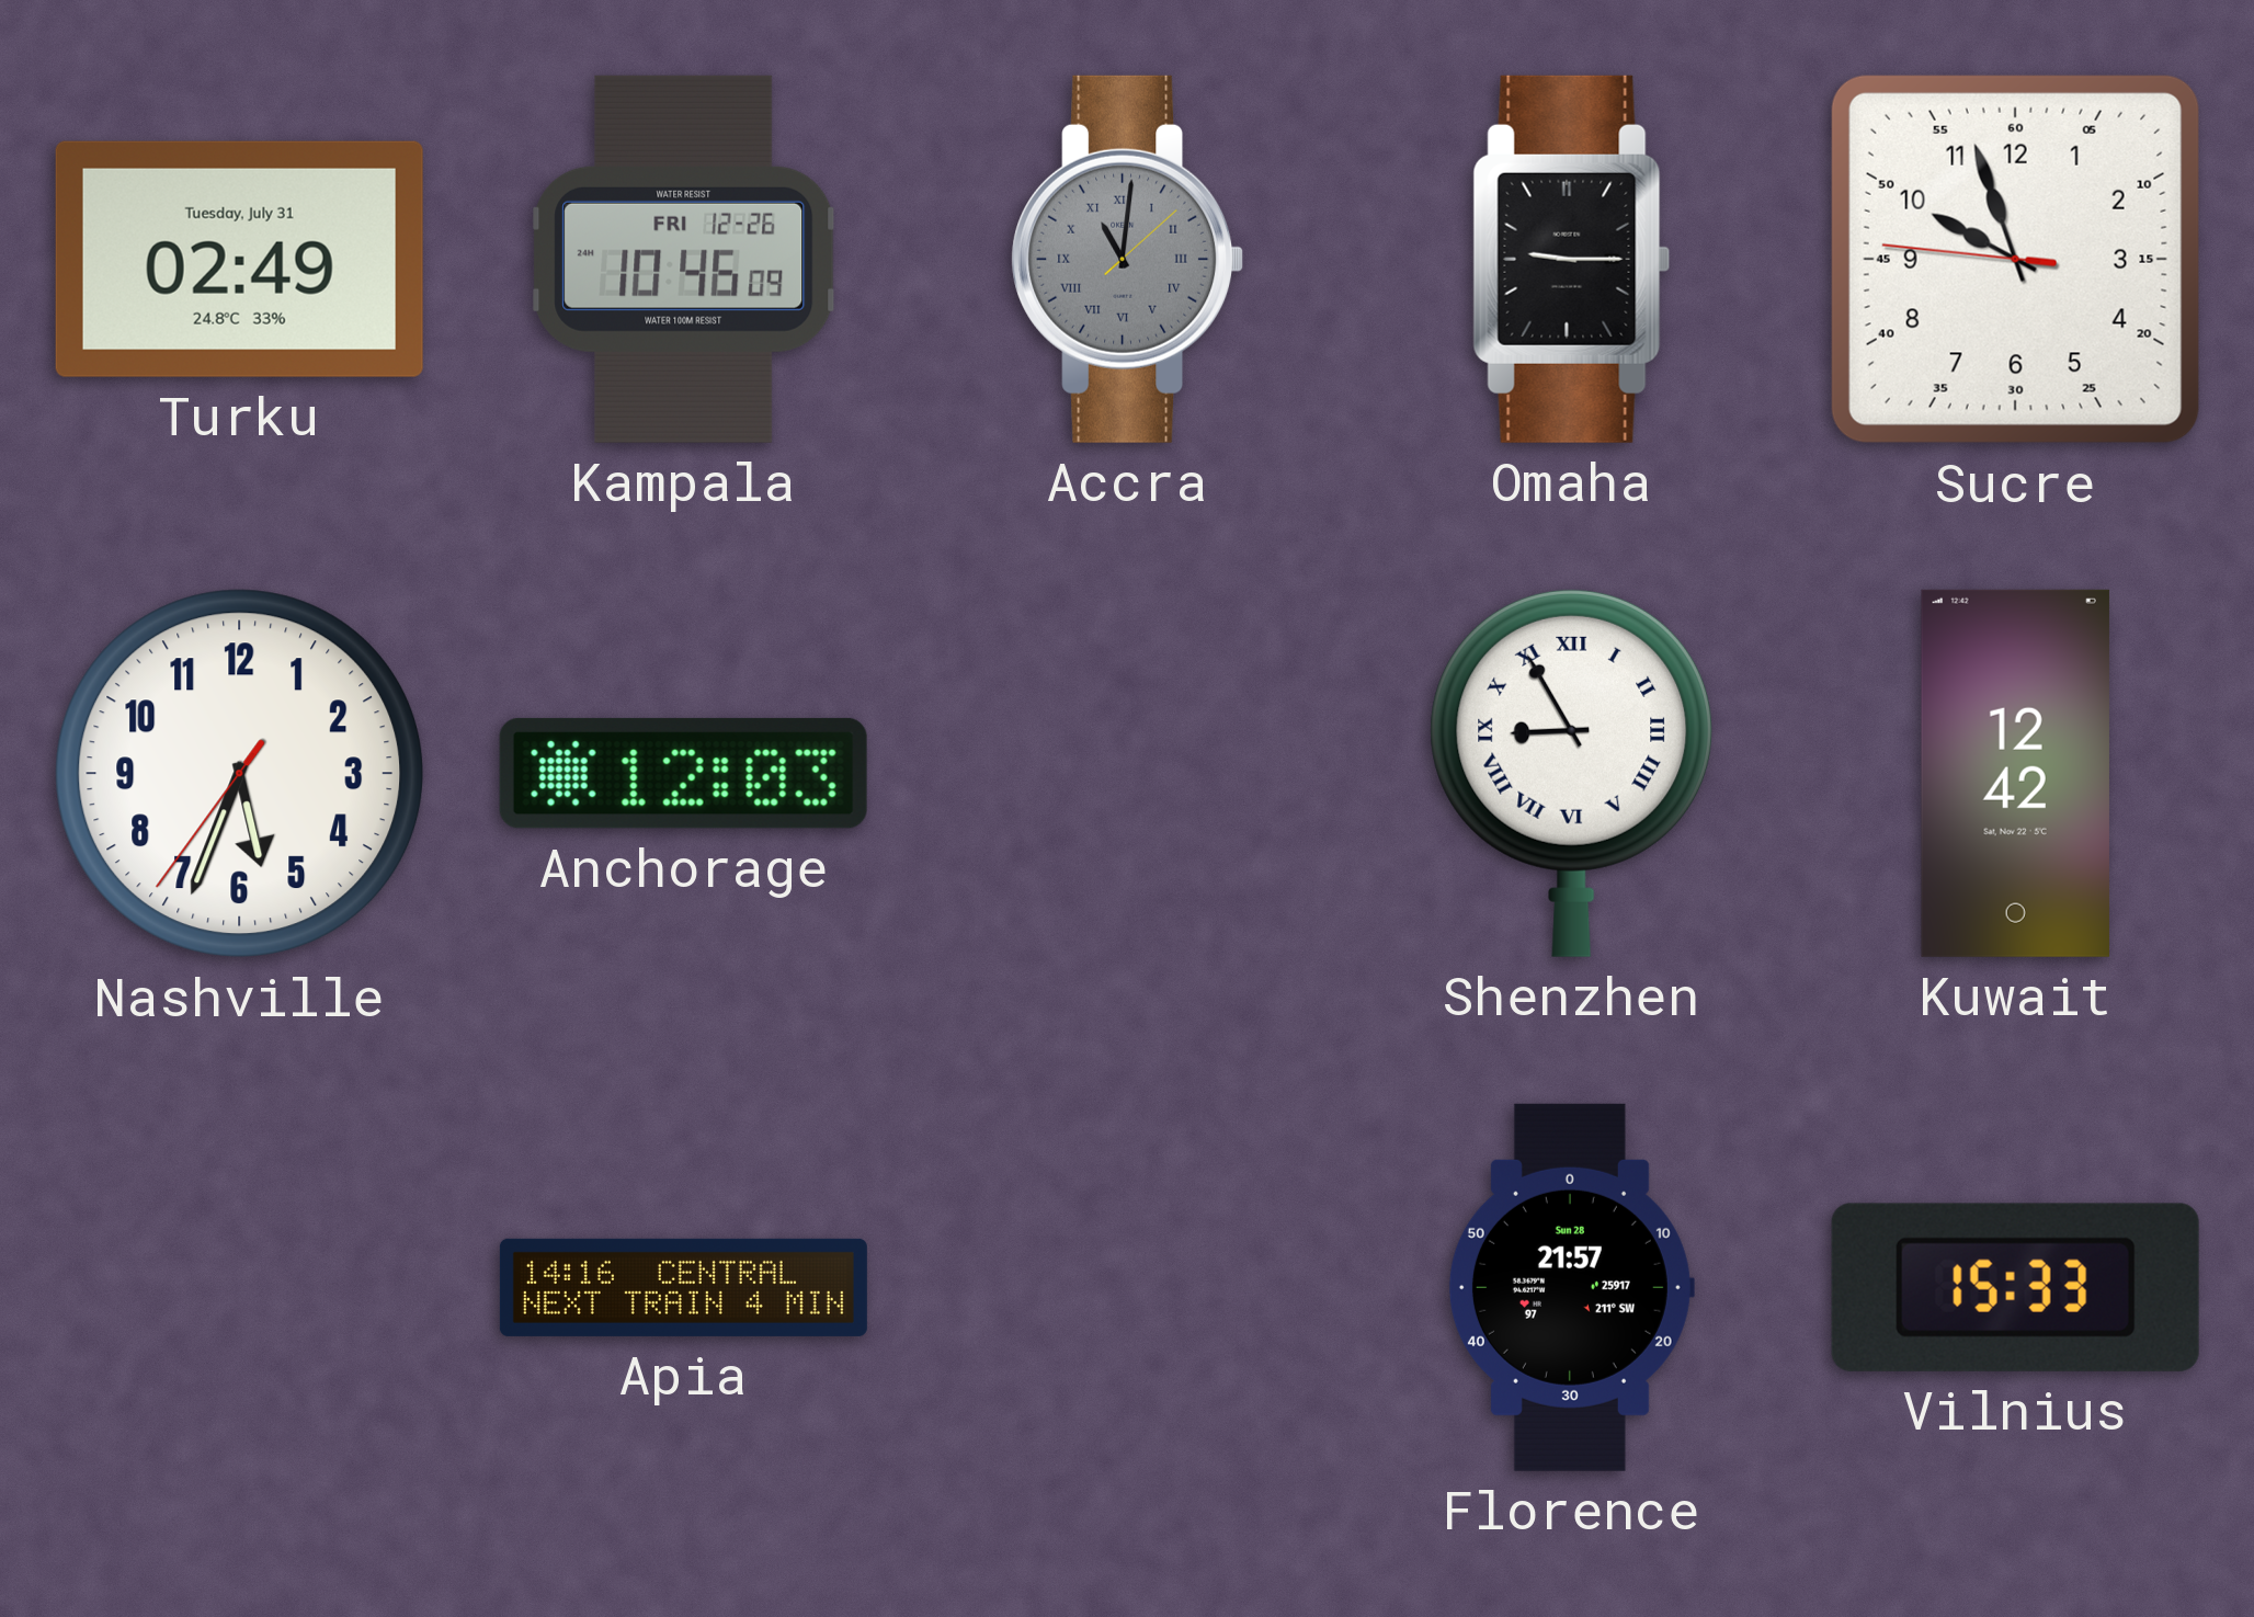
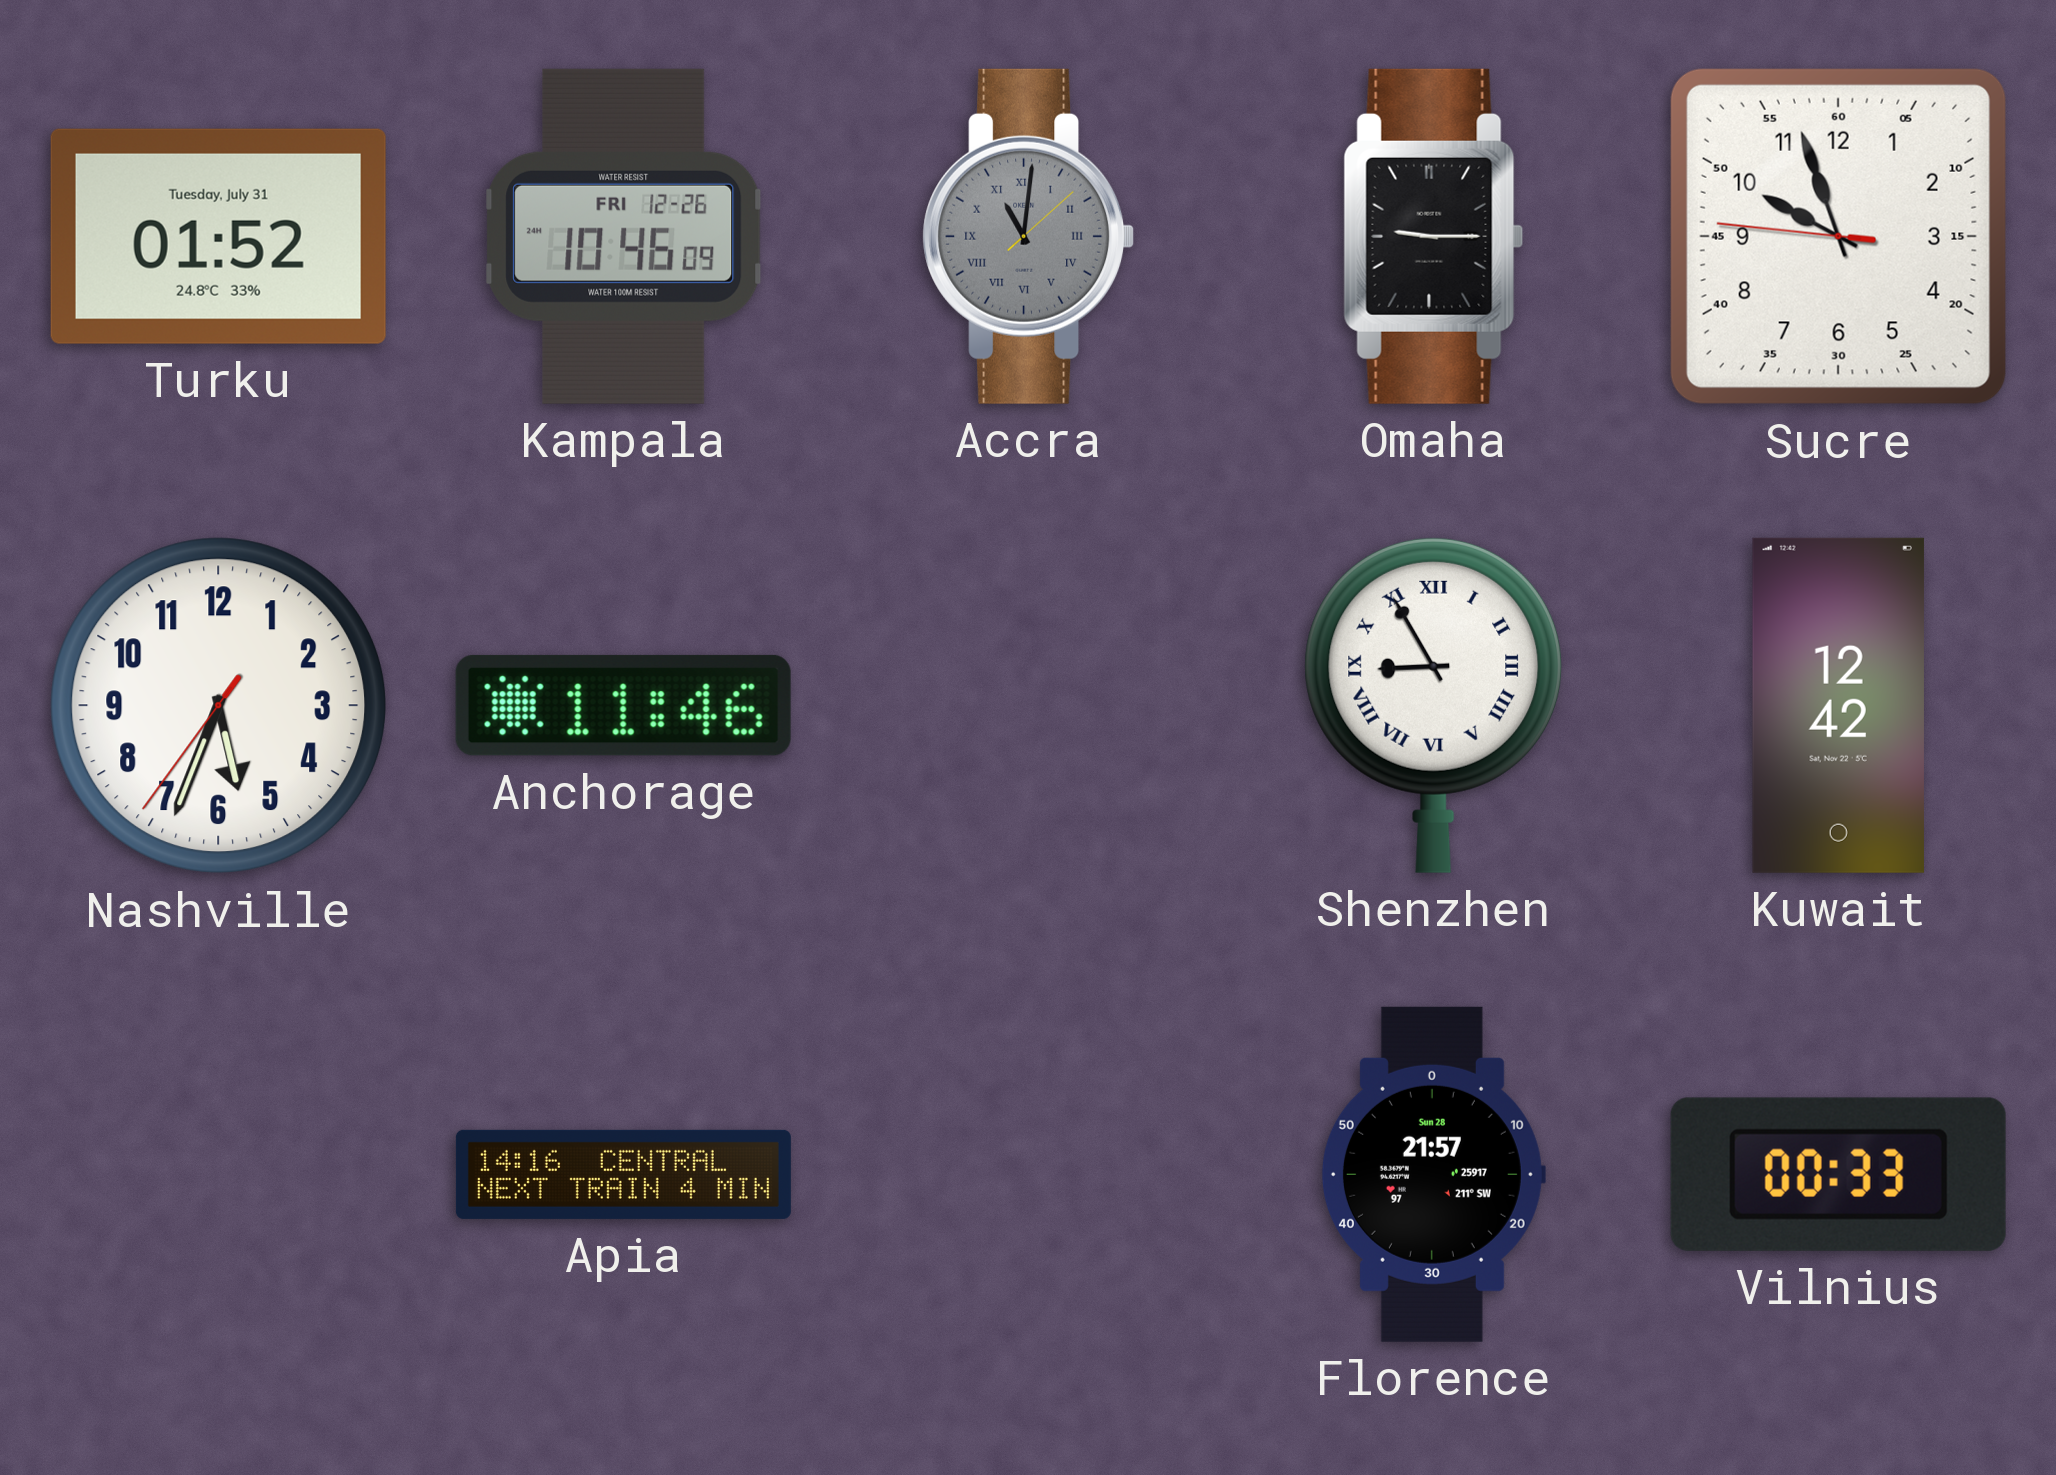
Turku: 02:49 -> 01:52 (218, 236)
Anchorage: 12:03 -> 11:46 (623, 705)
Vilnius: 15:33 -> 00:33 (1838, 1174)
